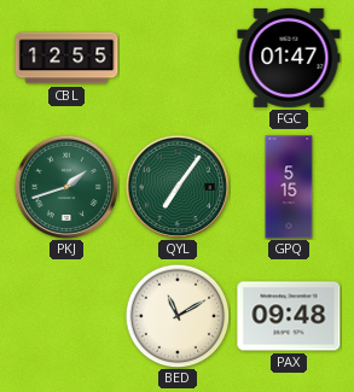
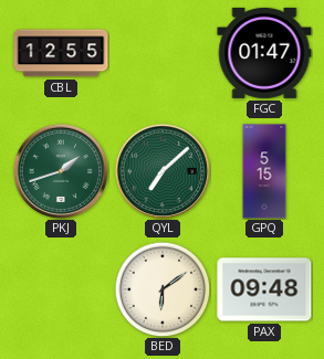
QYL: 7:06 -> 7:08 (163, 171)
BED: 11:10 -> 6:09 (163, 289)
